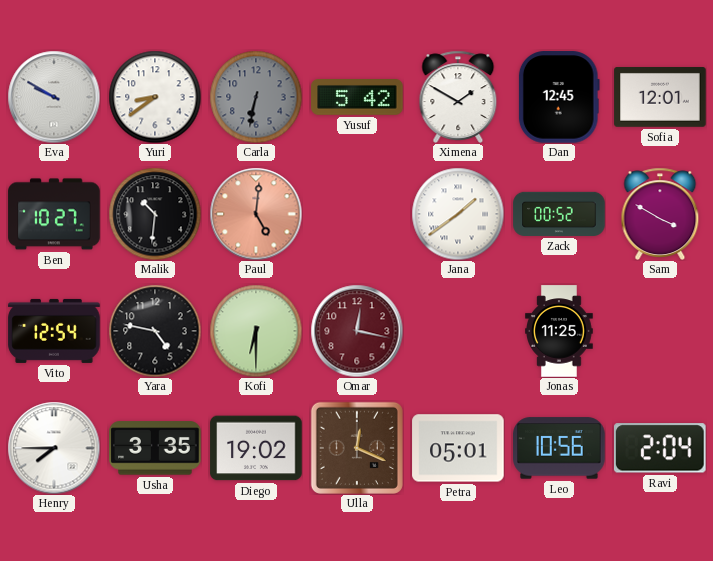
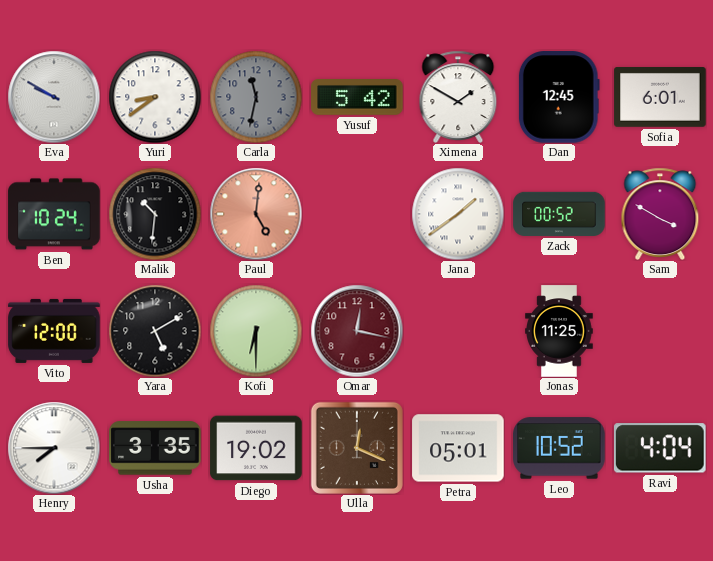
Carla: 6:32 -> 11:32 (256, 97)
Sofia: 12:01 -> 6:01 (660, 98)
Ben: 10:27 -> 10:24 (54, 214)
Vito: 12:54 -> 12:00 (54, 331)
Yara: 4:47 -> 5:10 (155, 331)
Leo: 10:56 -> 10:52 (559, 448)
Ravi: 2:04 -> 4:04 (660, 448)
